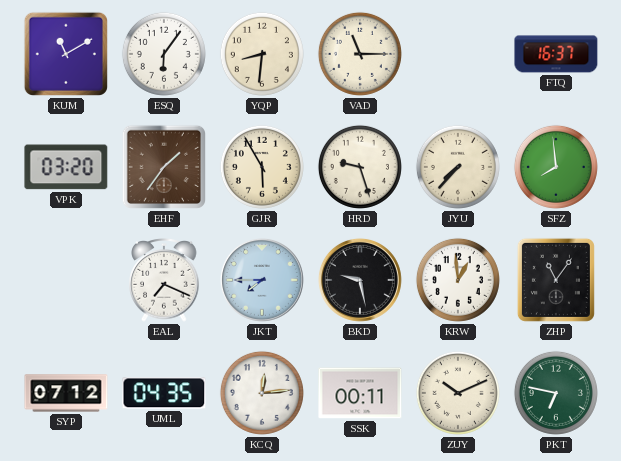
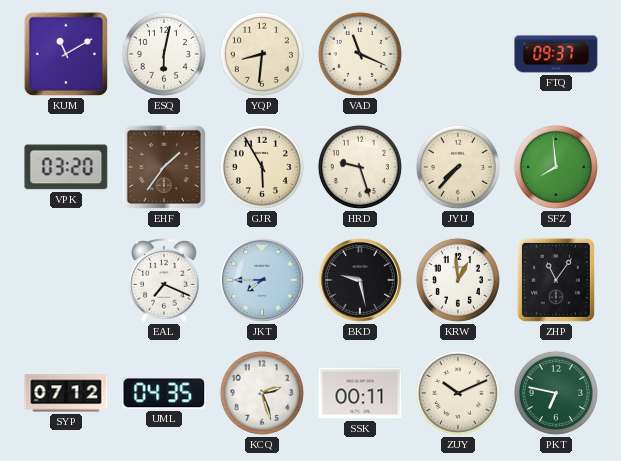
ESQ: 6:06 -> 6:02 (164, 54)
VAD: 11:15 -> 11:19 (360, 54)
FTQ: 16:37 -> 09:37 (556, 54)
KCQ: 12:14 -> 2:27 (262, 393)
